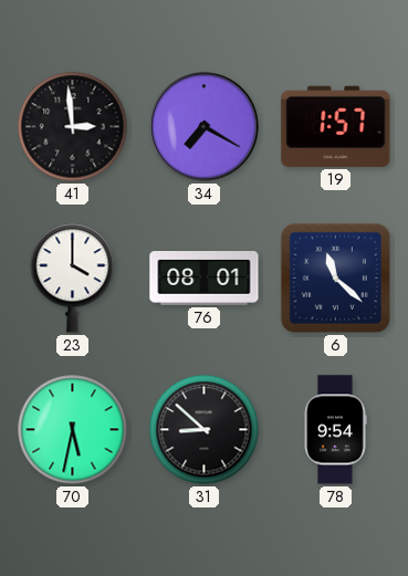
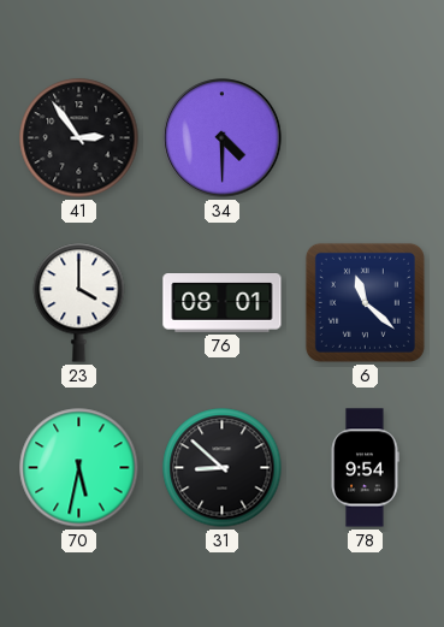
41: 2:59 -> 2:54 (79, 138)
34: 7:20 -> 4:30 (223, 138)
19: 1:57 -> none (336, 126)
